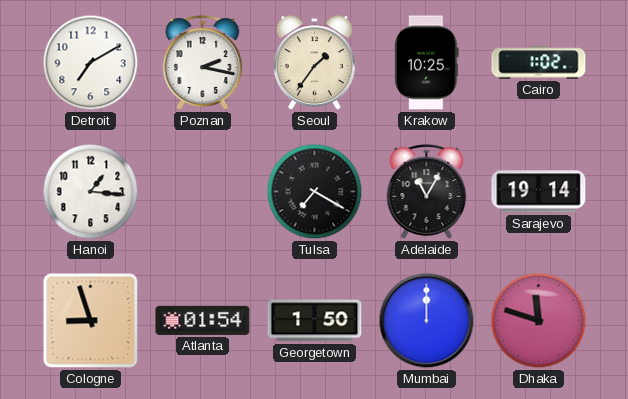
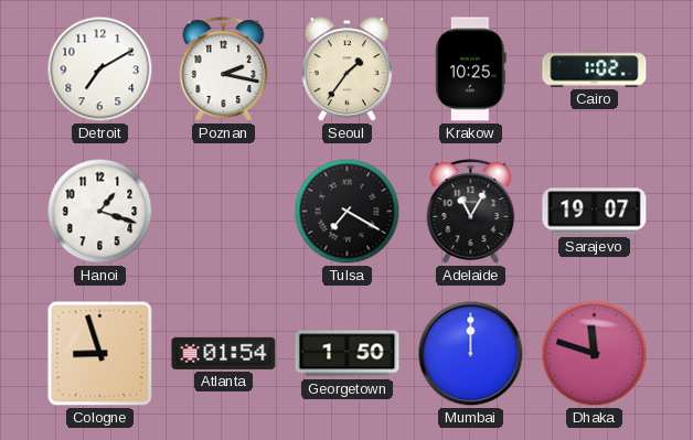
Hanoi: 1:16 -> 1:18 (100, 212)
Sarajevo: 19:14 -> 19:07 (595, 212)
